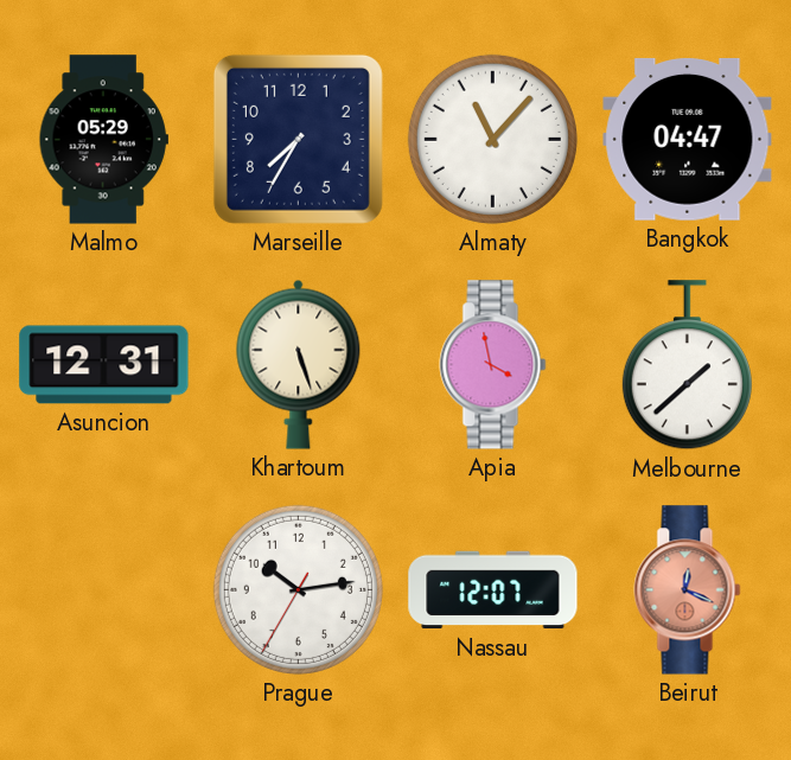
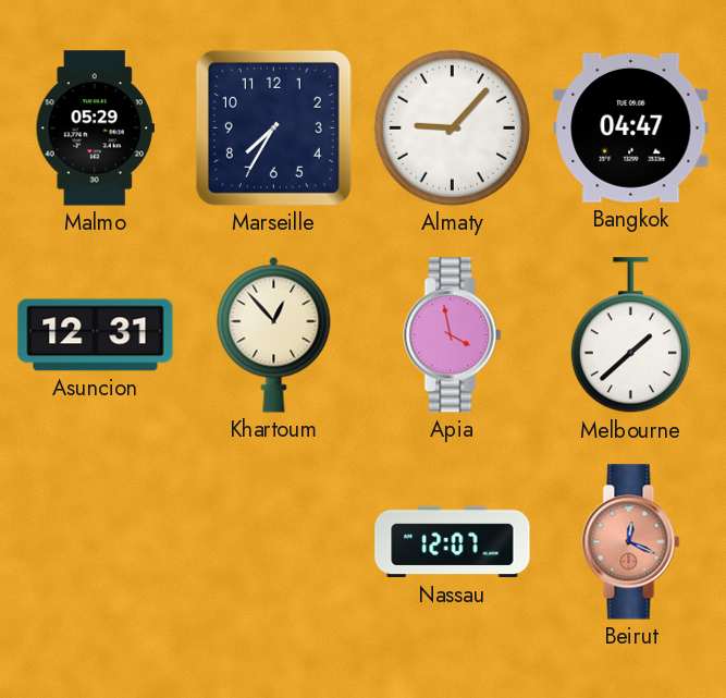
Almaty: 11:07 -> 9:07 (452, 127)
Khartoum: 5:27 -> 12:53 (274, 334)
Prague: 10:13 -> none (298, 589)
